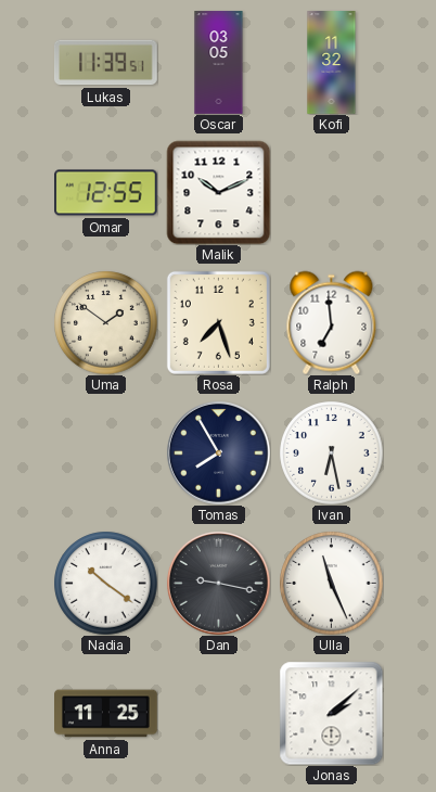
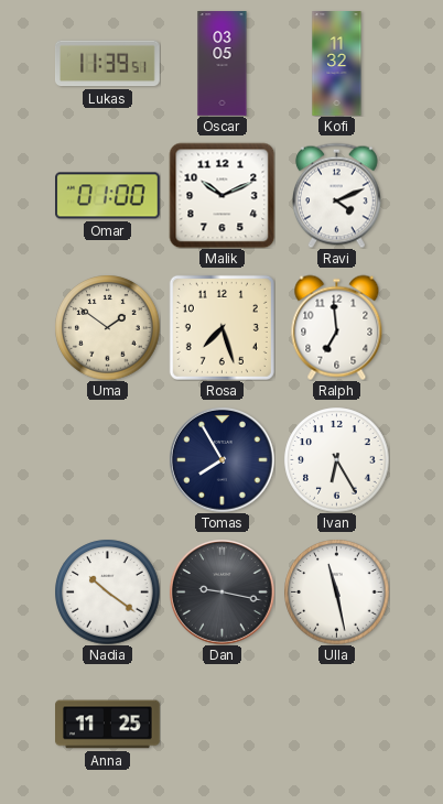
Omar: 12:55 -> 01:00 (108, 196)
Ravi: none -> 4:11 (336, 195)
Ivan: 6:28 -> 6:25 (336, 459)
Ulla: 11:26 -> 11:28 (336, 591)
Jonas: 2:08 -> none (331, 713)
